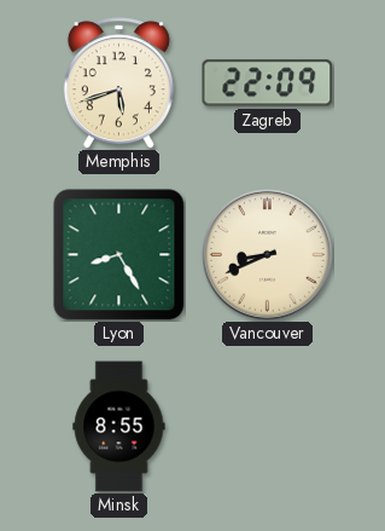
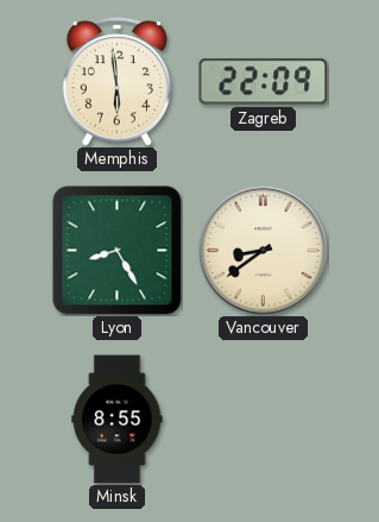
Memphis: 5:42 -> 5:59 (116, 82)
Vancouver: 8:41 -> 8:39 (264, 251)
